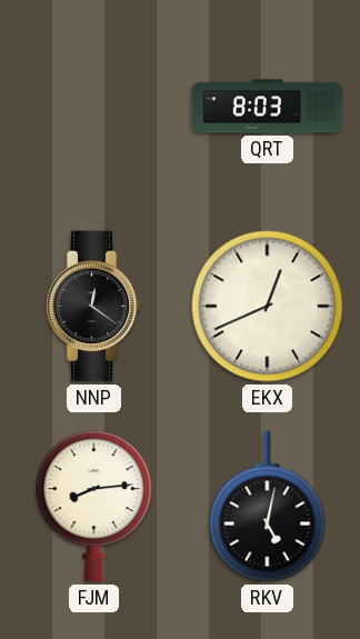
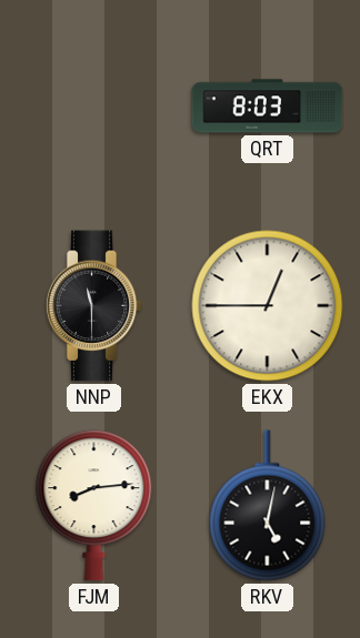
NNP: 12:21 -> 11:30 (93, 306)
EKX: 12:41 -> 12:45 (268, 306)
